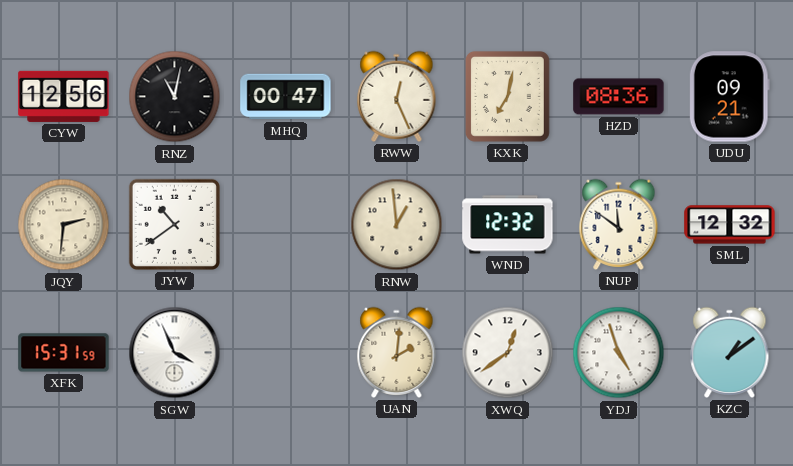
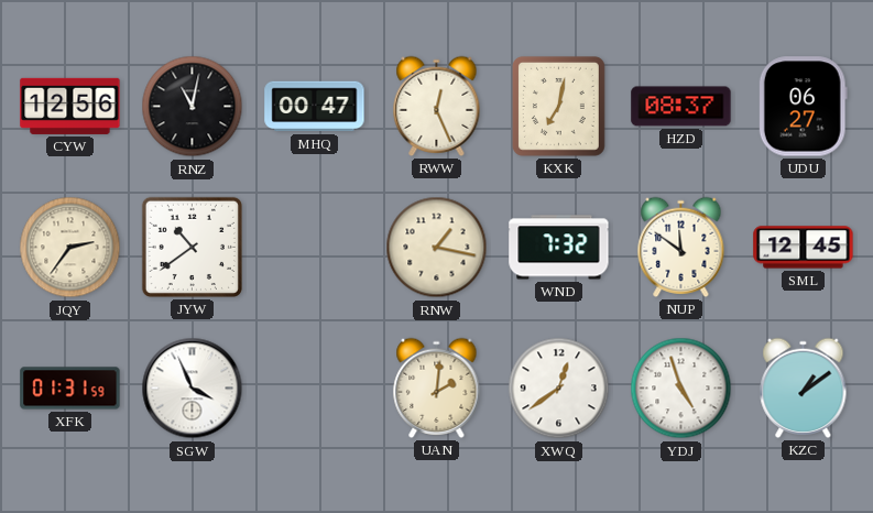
HZD: 08:36 -> 08:37 (681, 107)
UDU: 09:21 -> 06:27 (803, 107)
JQY: 2:31 -> 2:36 (70, 248)
RNW: 12:59 -> 1:17 (437, 248)
WND: 12:32 -> 7:32 (559, 248)
SML: 12:32 -> 12:45 (804, 248)
XFK: 15:31 -> 01:31 (70, 389)
